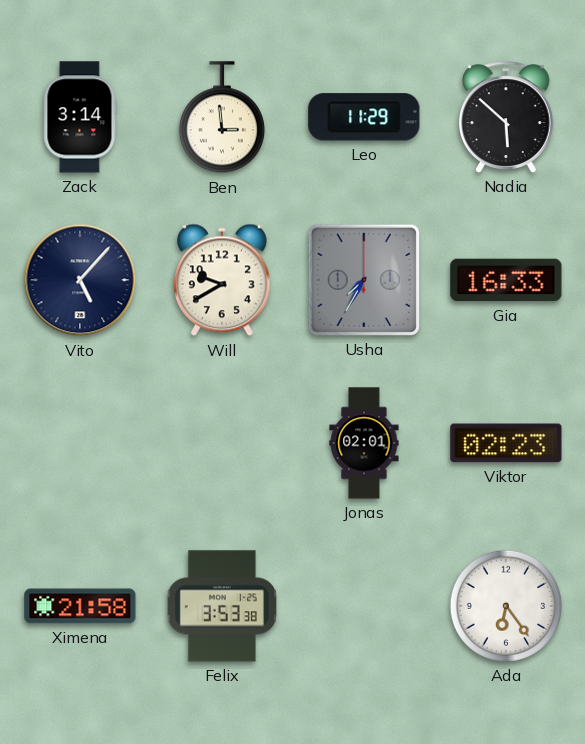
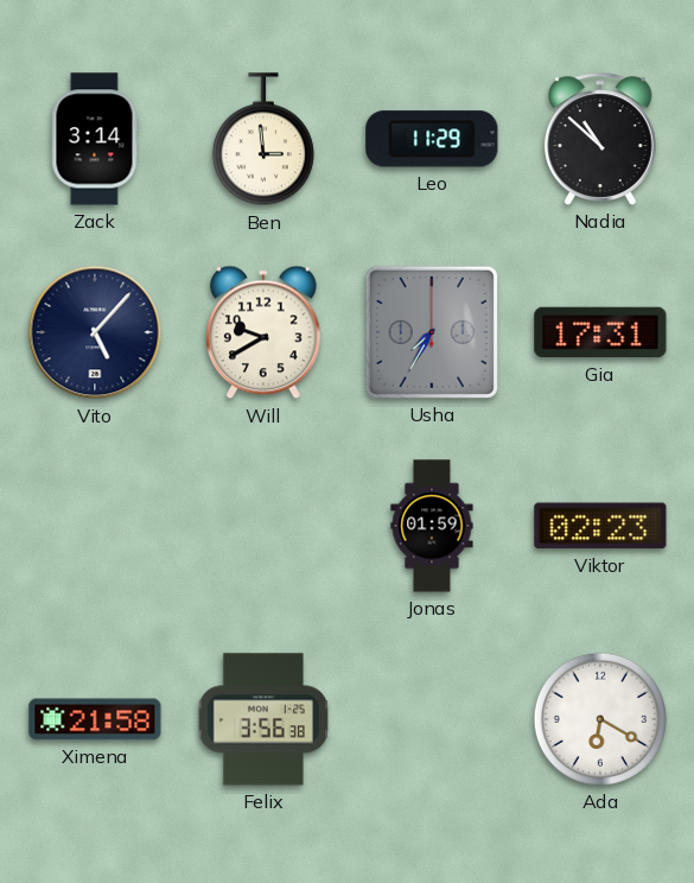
Nadia: 5:52 -> 10:52 (600, 139)
Gia: 16:33 -> 17:31 (600, 332)
Jonas: 02:01 -> 01:59 (432, 526)
Felix: 3:53 -> 3:56 (263, 719)
Ada: 6:24 -> 6:20 (600, 719)
